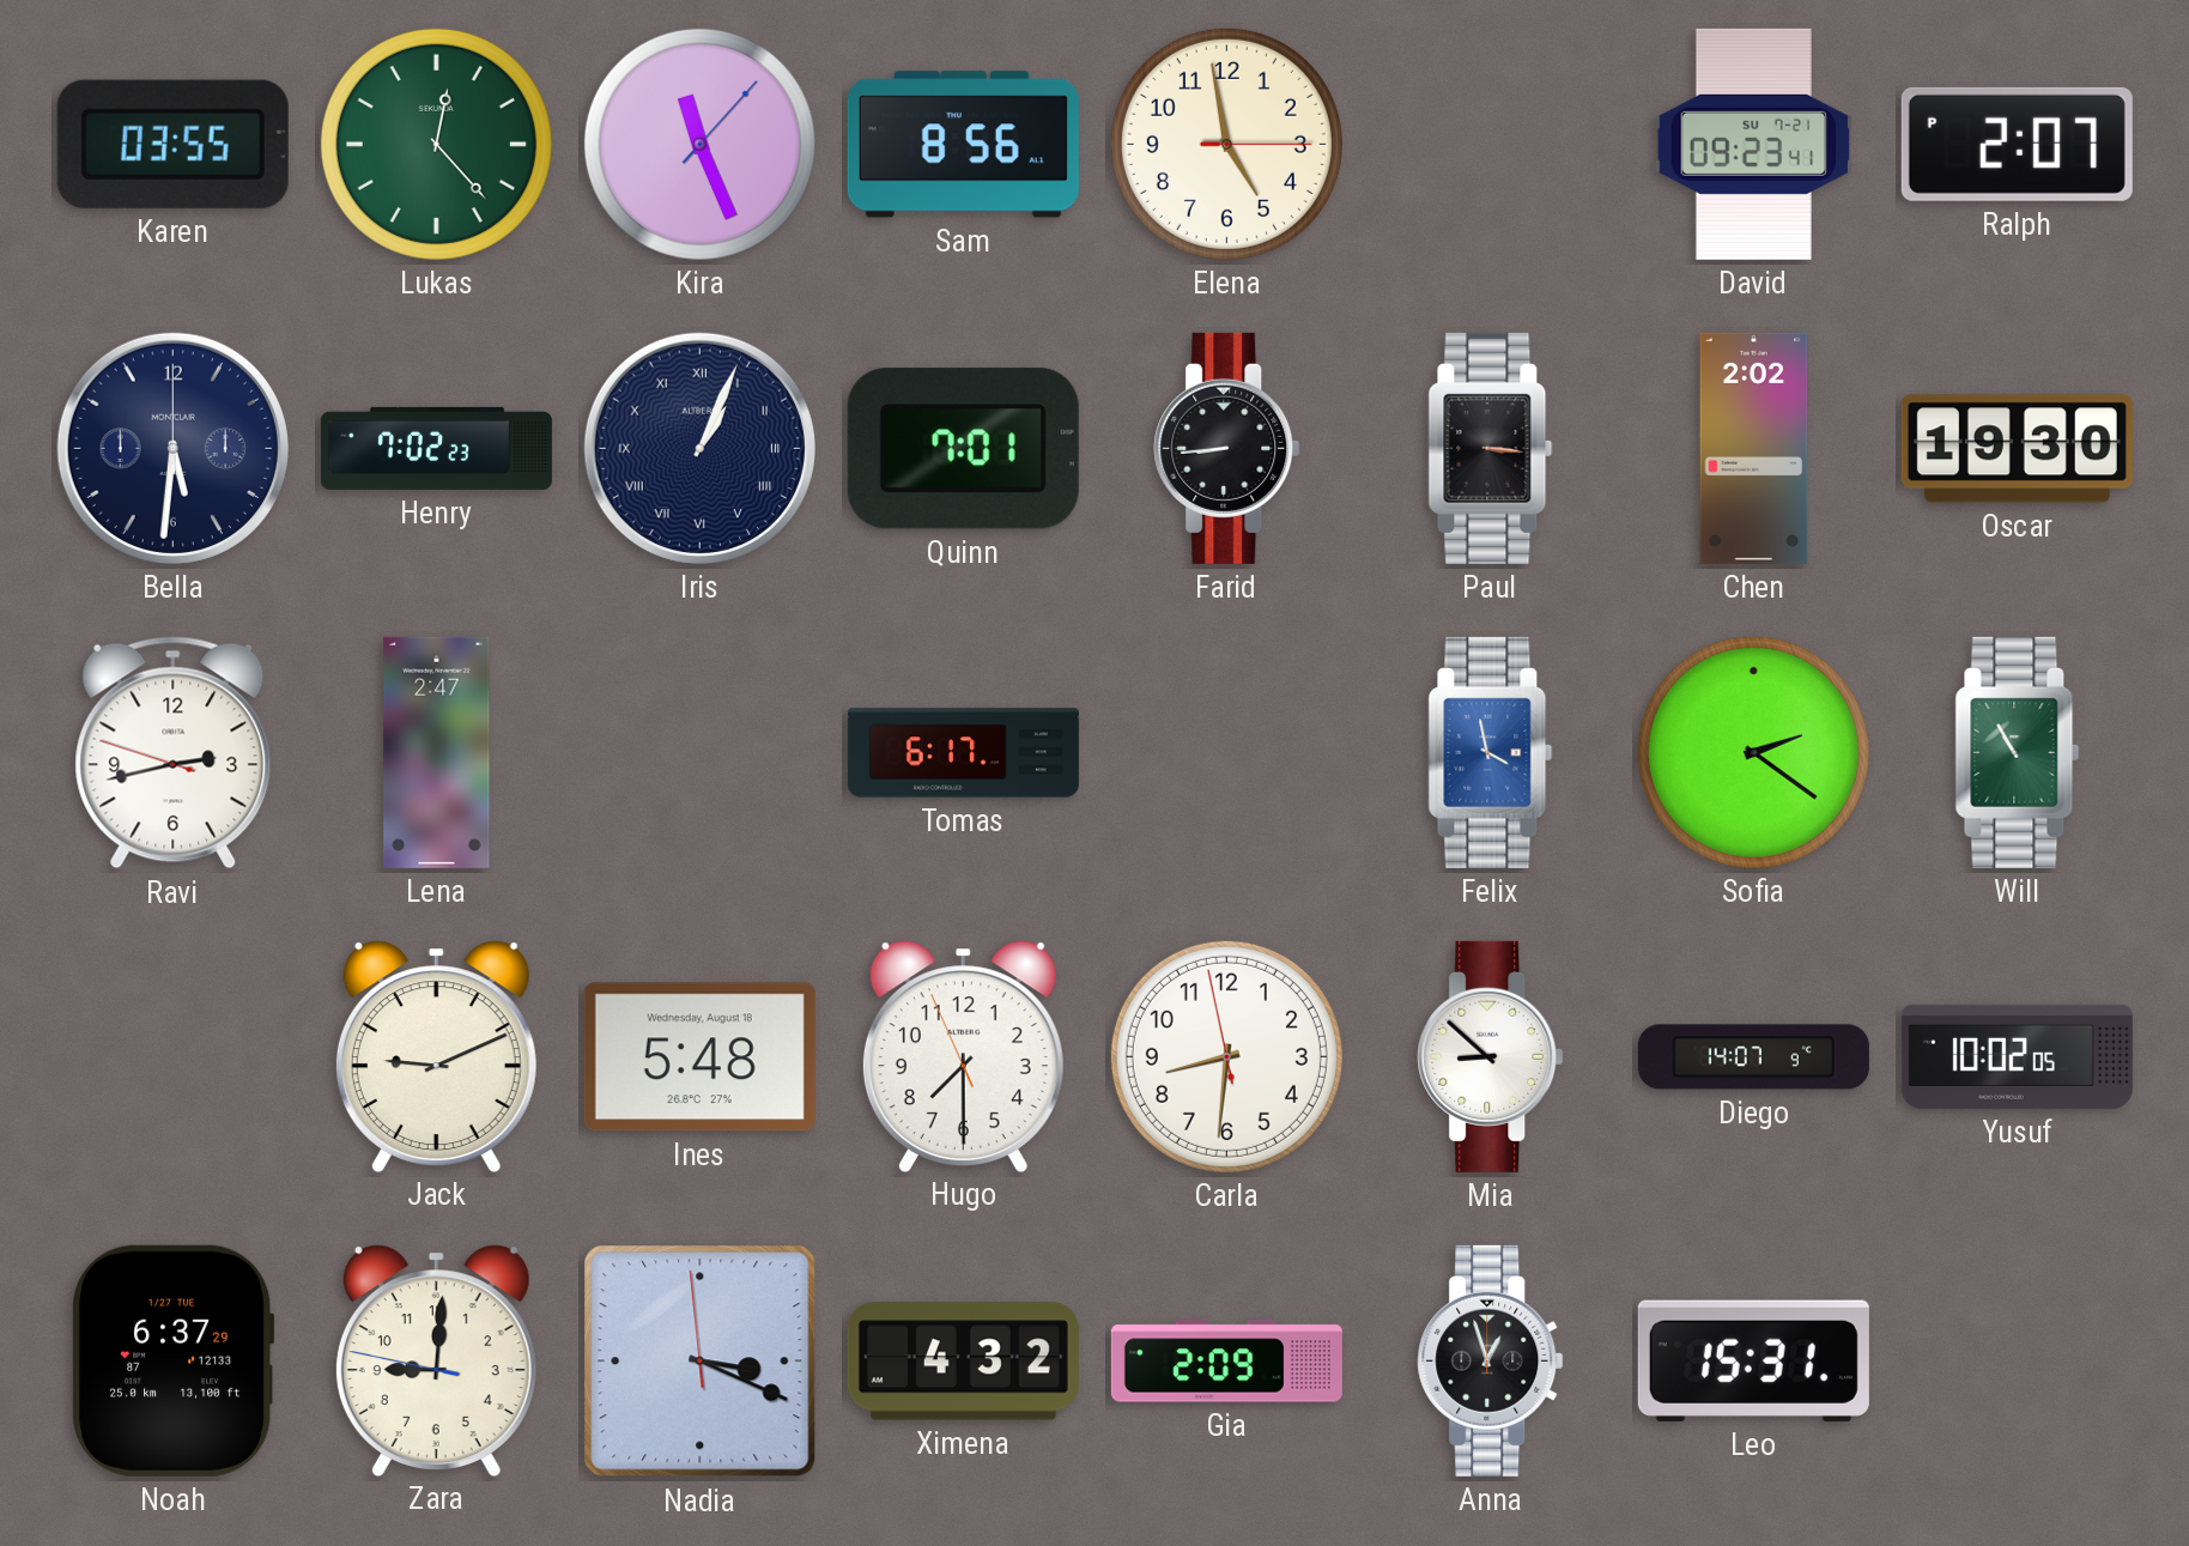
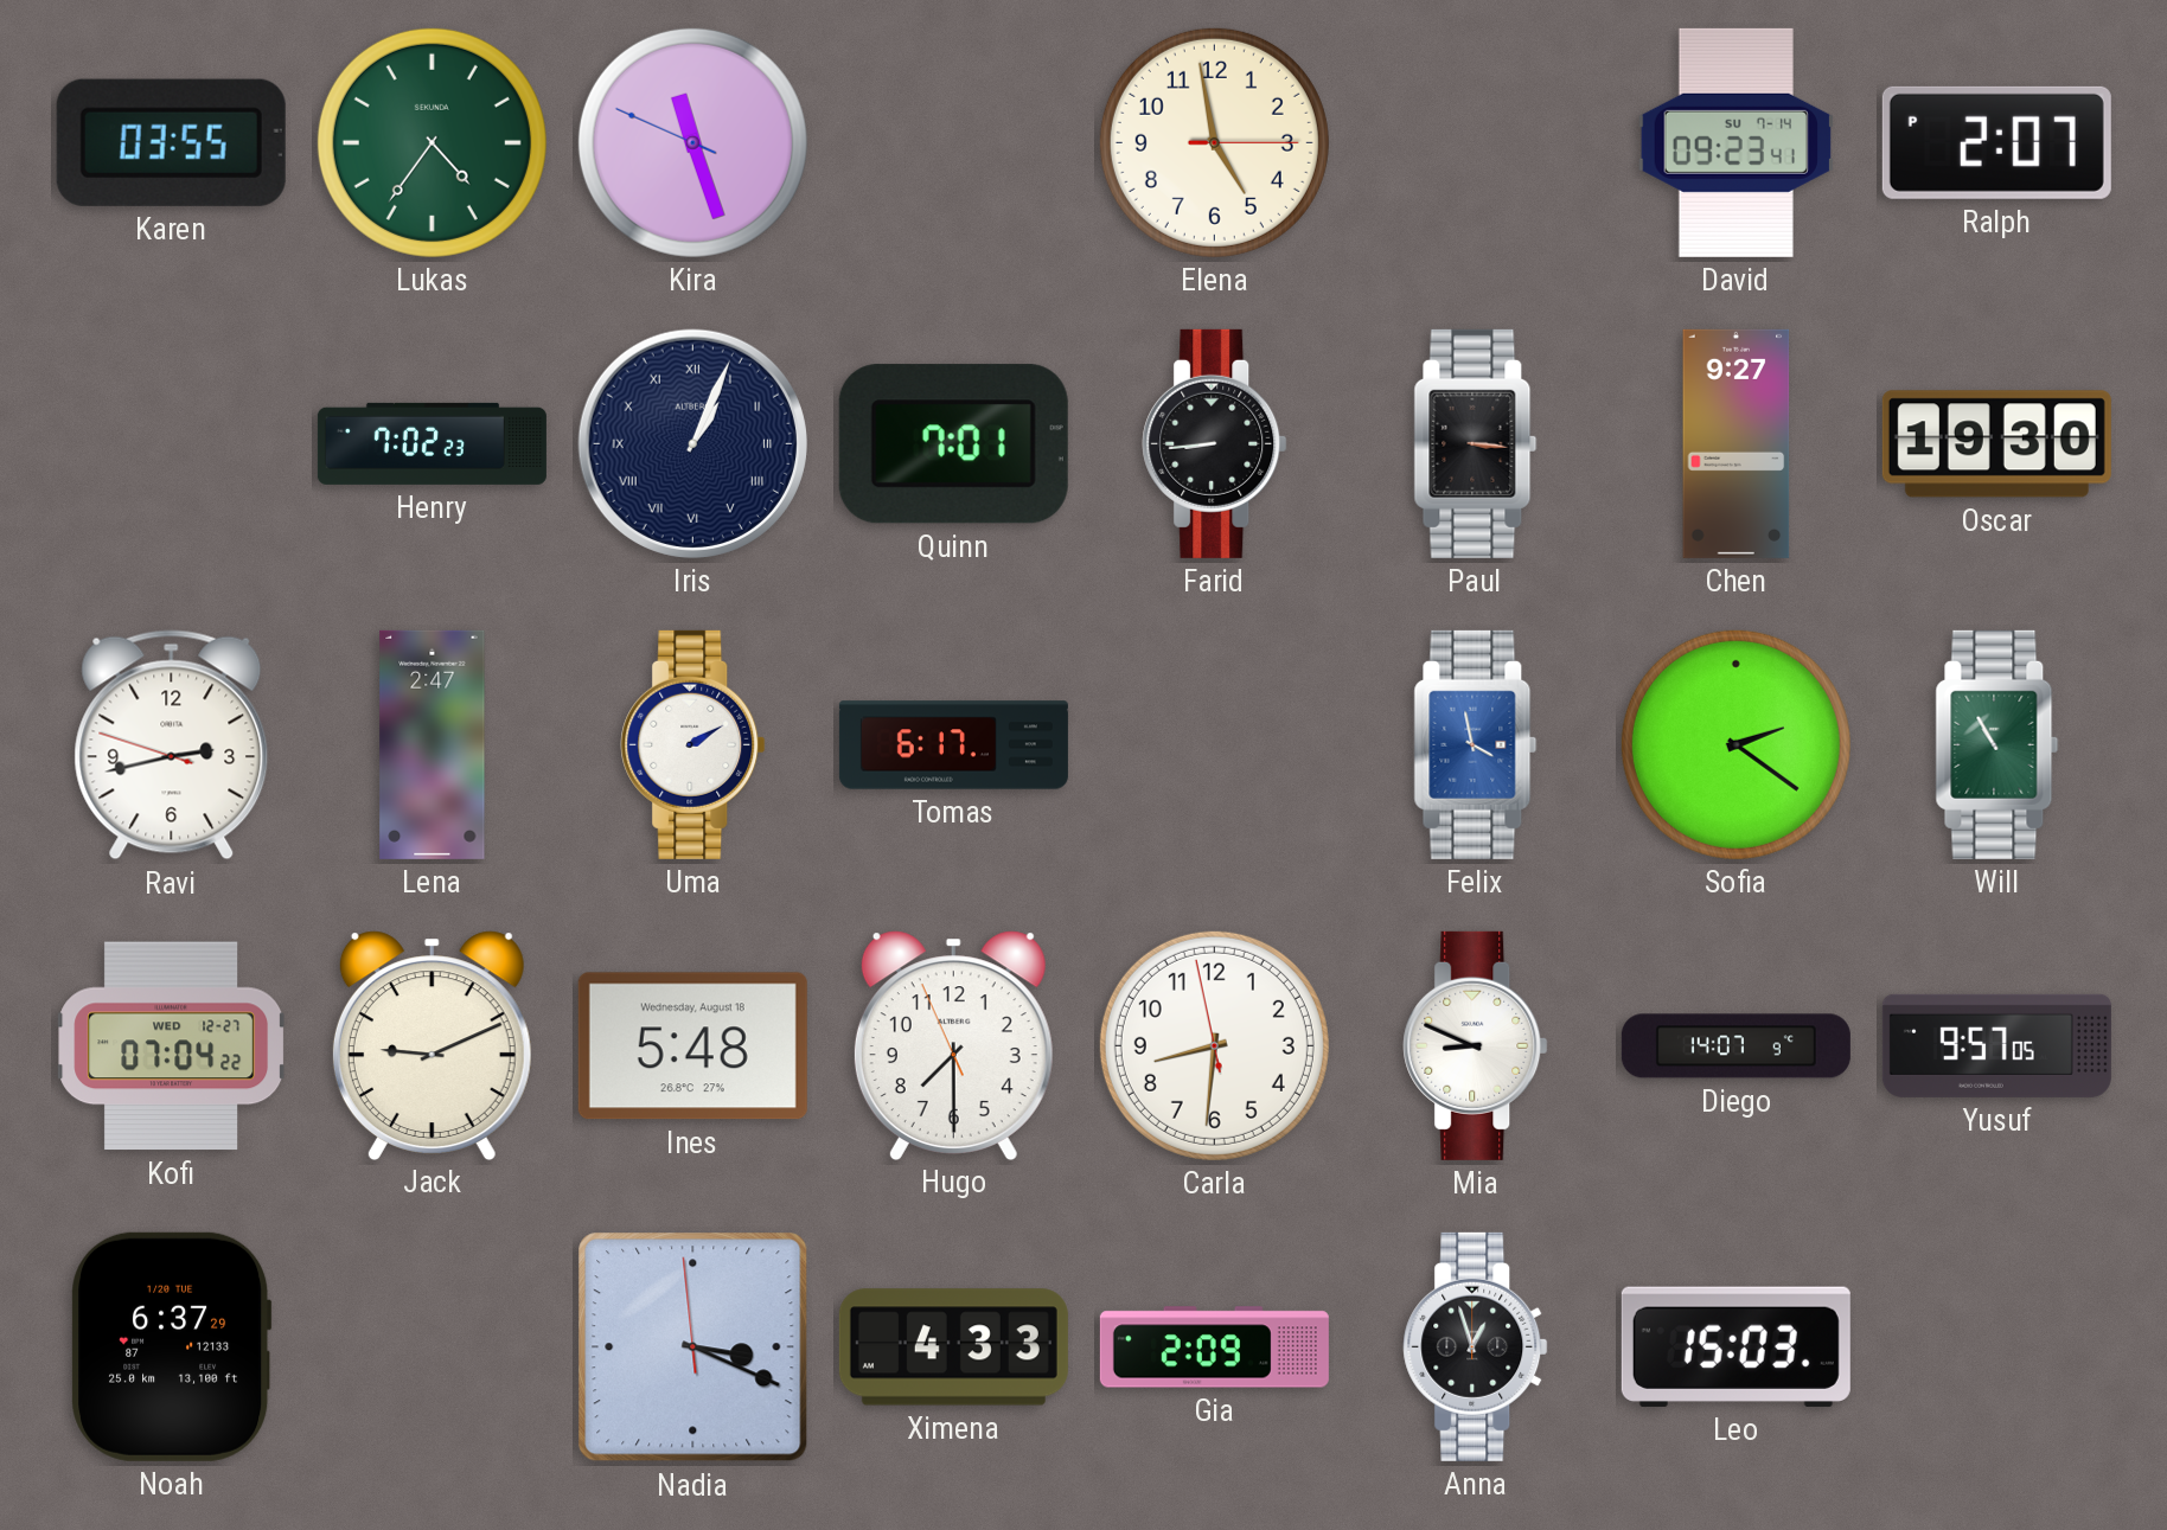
Lukas: 12:23 -> 4:36 (432, 142)
Kira: 11:26:07 -> 11:26:49 (692, 142)
Sam: 8:56 -> none (963, 145)
David date: SU 7-21 -> SU 7-14 (1735, 142)
Bella: 5:31 -> none (172, 448)
Chen: 2:02 -> 9:27 (1737, 443)
Uma: none -> 2:10 (693, 744)
Kofi: none -> 07:04 (172, 1046)
Mia: 8:52 -> 8:49 (1476, 1045)
Yusuf: 10:02 -> 9:57 (1996, 1045)
Noah date: 1/27 TUE -> 1/20 TUE (172, 1346)
Zara: 9:00 -> none (436, 1360)
Ximena: 4:32 -> 4:33 (953, 1347)
Leo: 15:31 -> 15:03 (1735, 1346)
